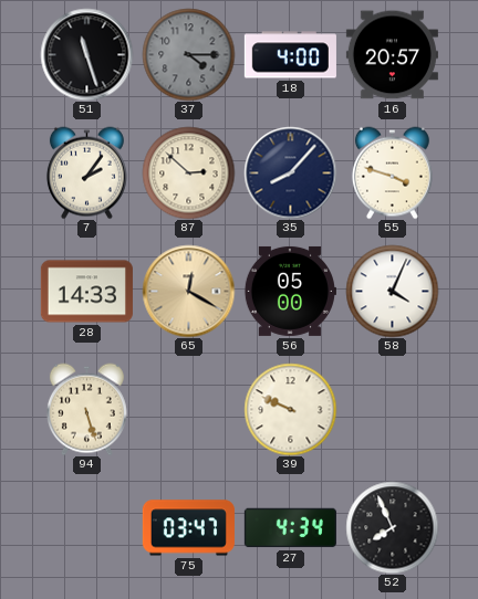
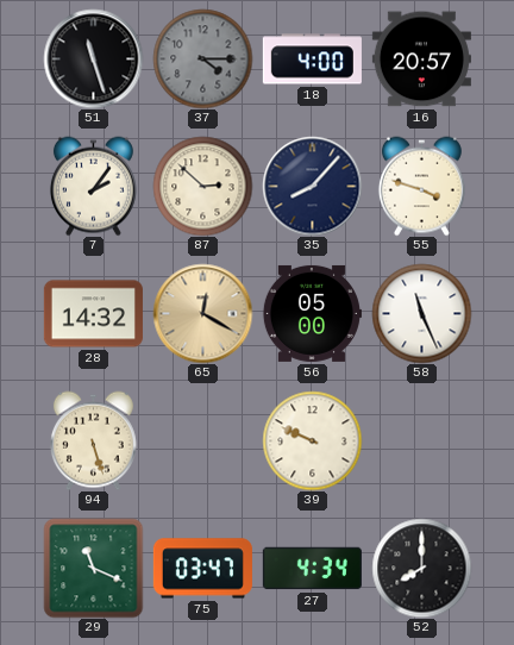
28: 14:33 -> 14:32 (93, 314)
58: 4:04 -> 11:26 (421, 313)
29: none -> 11:19 (93, 568)
52: 7:56 -> 8:00 (421, 568)
